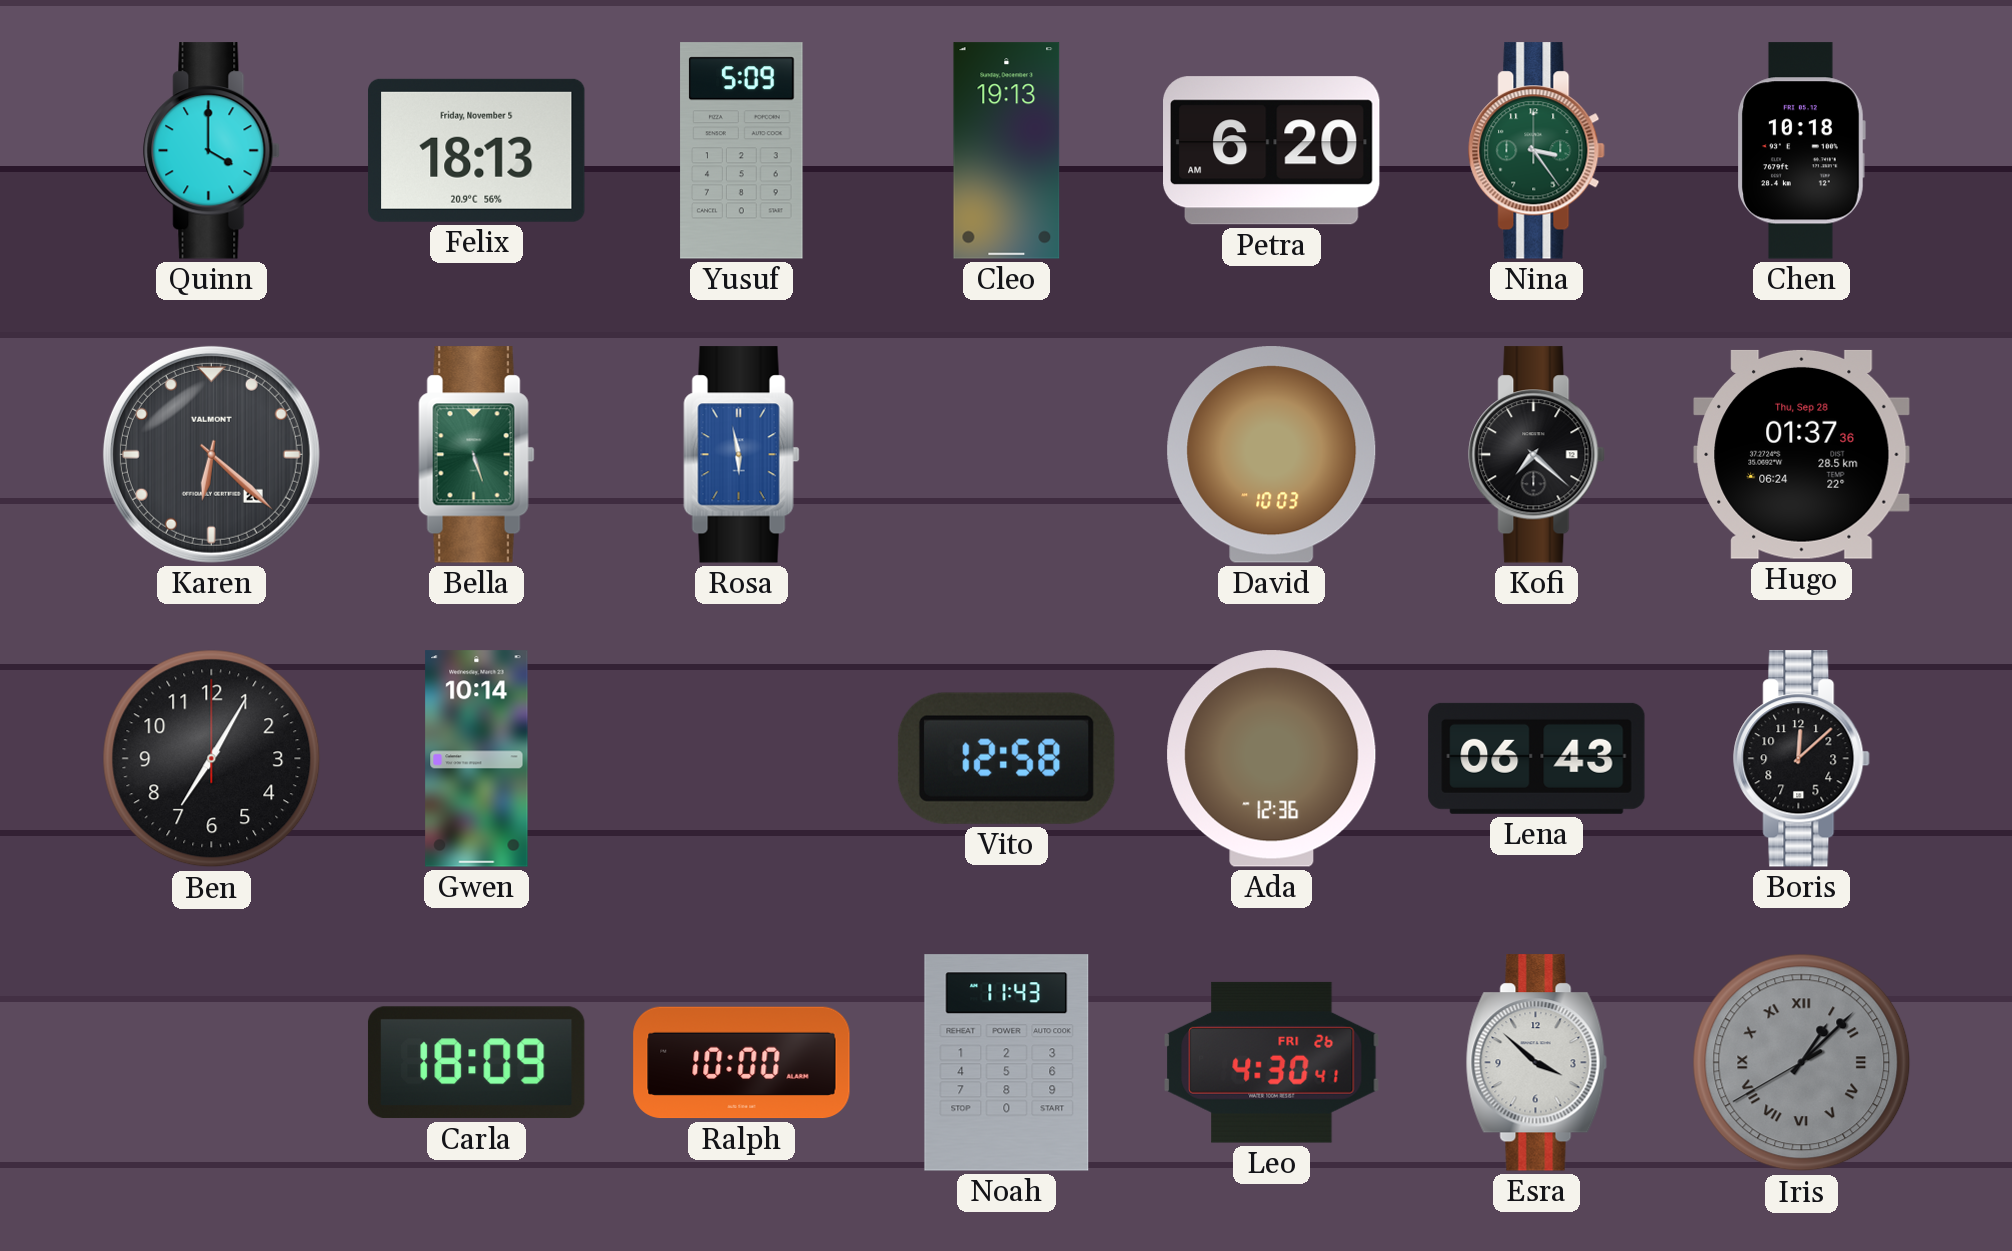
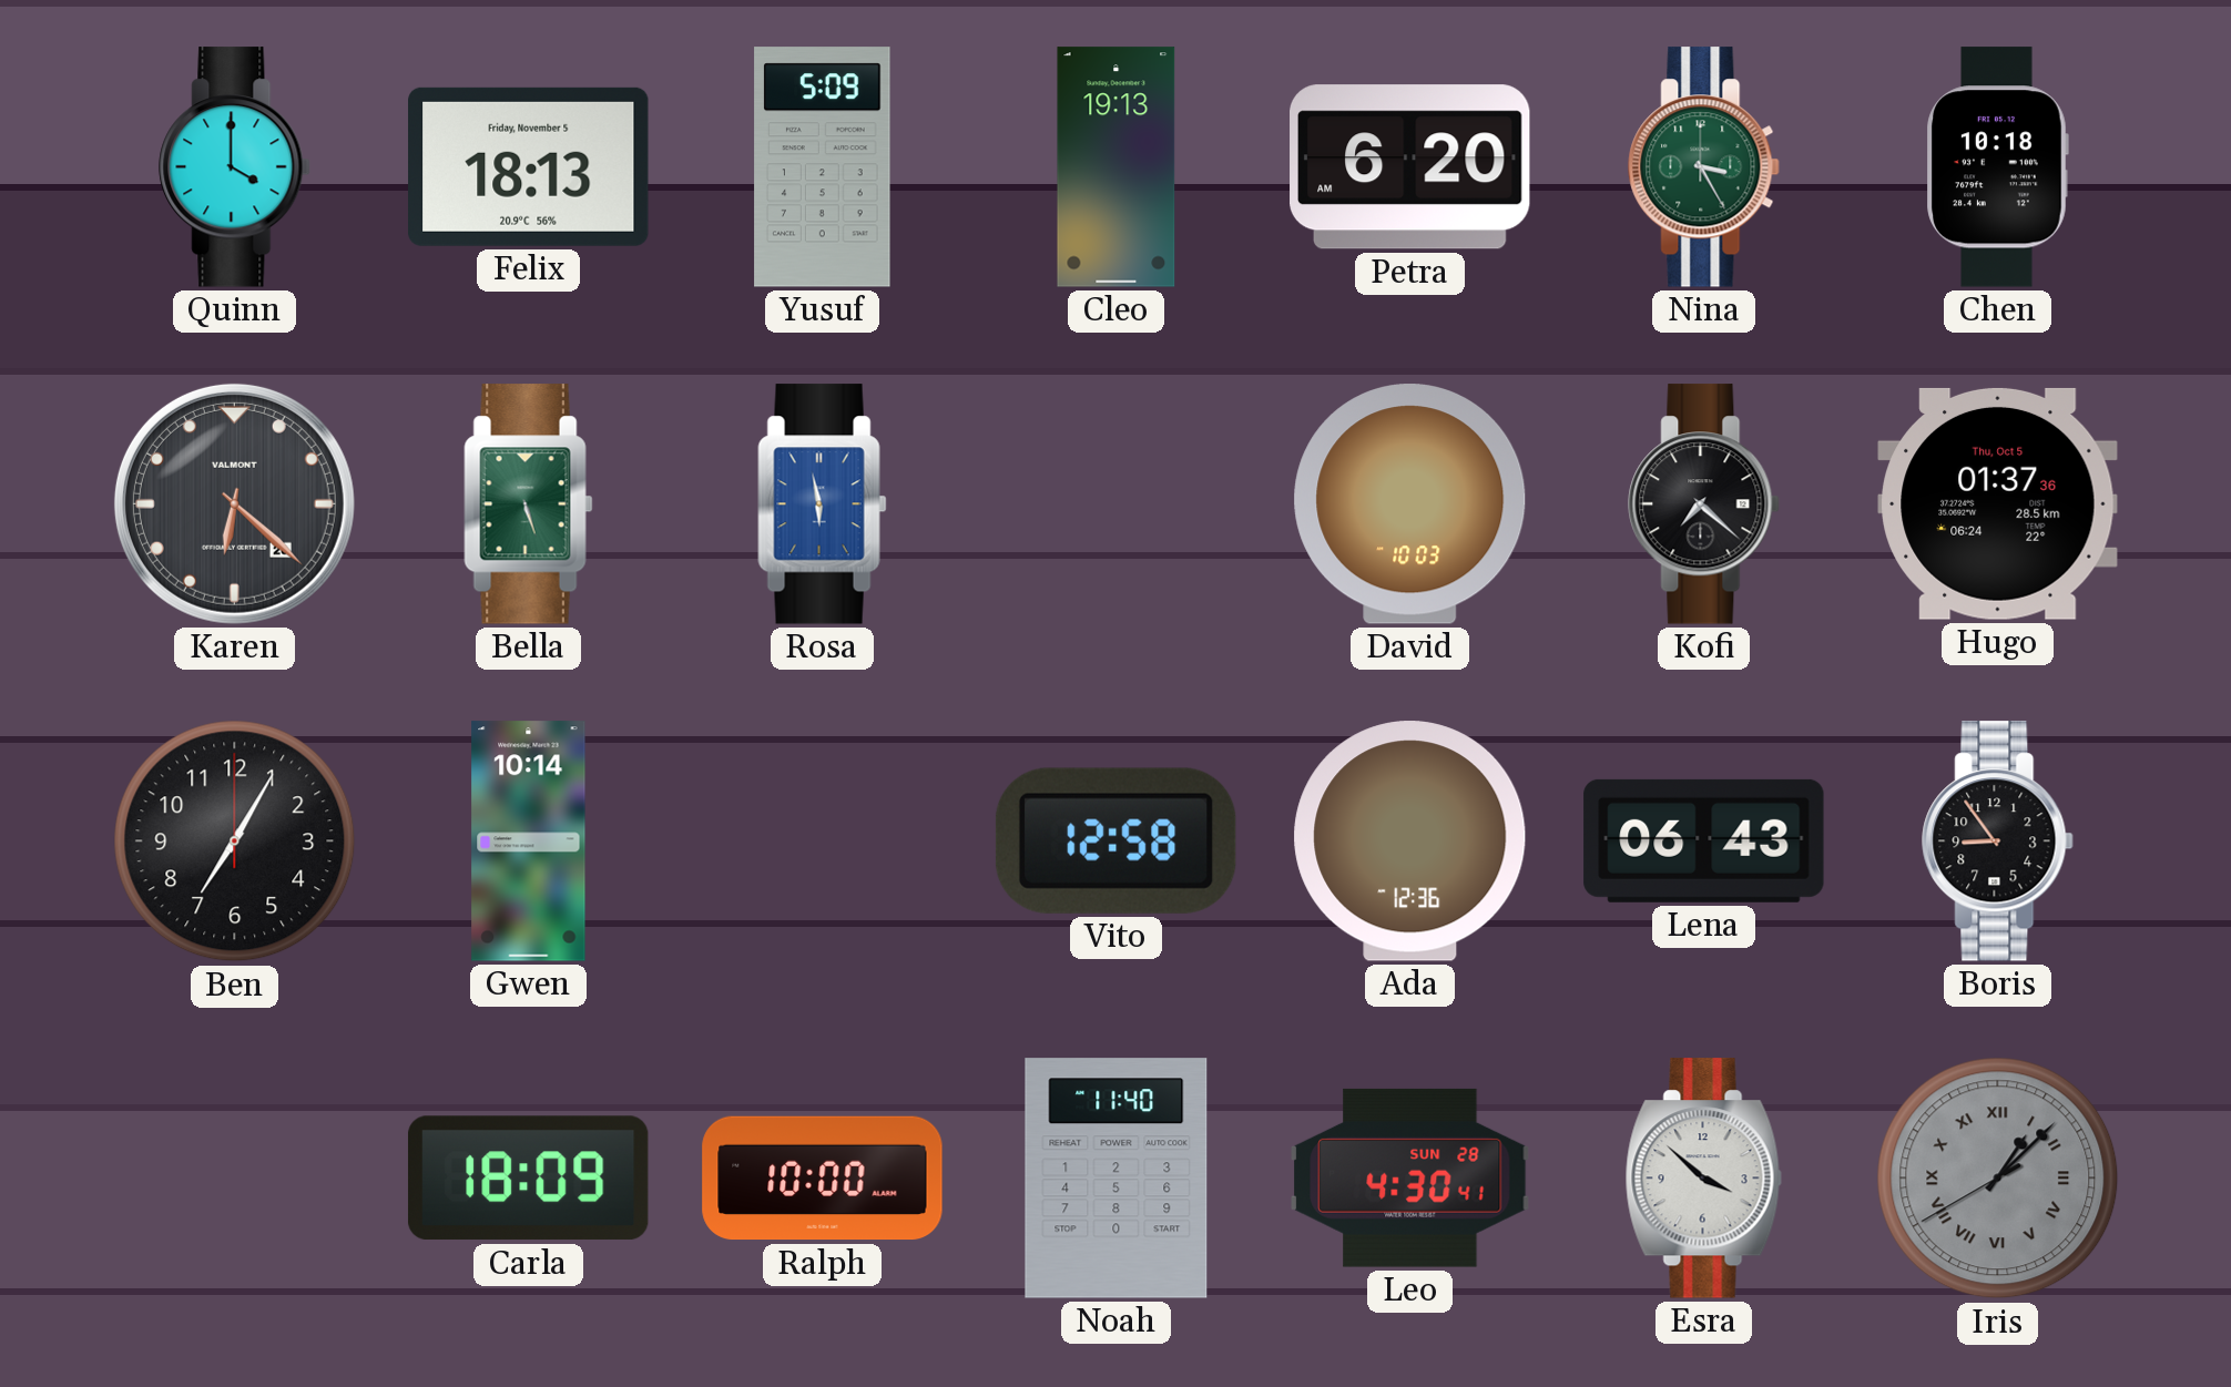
Nina: 3:24 -> 3:25 (1704, 167)
Hugo date: Thu, Sep 28 -> Thu, Oct 5 (1998, 503)
Boris: 12:08 -> 8:54 (1998, 842)
Noah: 11:43 -> 11:40 (1117, 1179)
Leo date: FRI 26 -> SUN 28 (1410, 1177)
